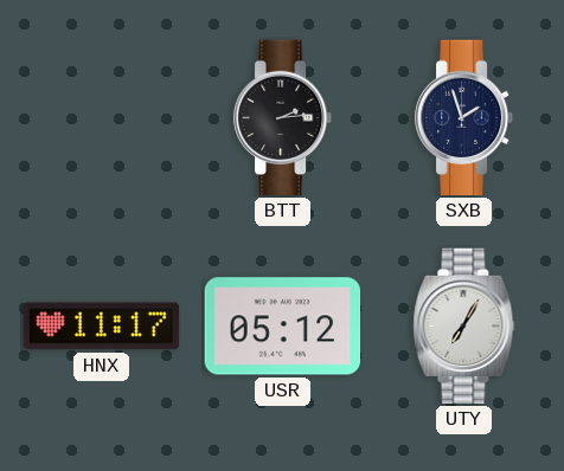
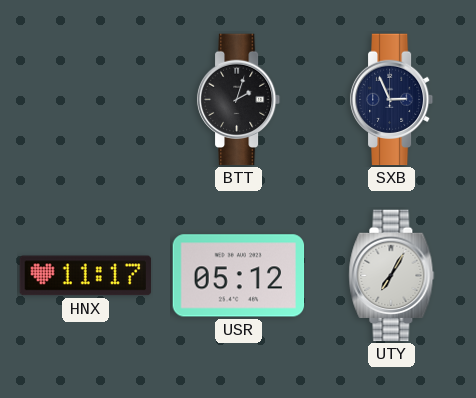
BTT: 2:14 -> 2:03 (239, 100)
SXB: 1:57 -> 2:56 (392, 100)
